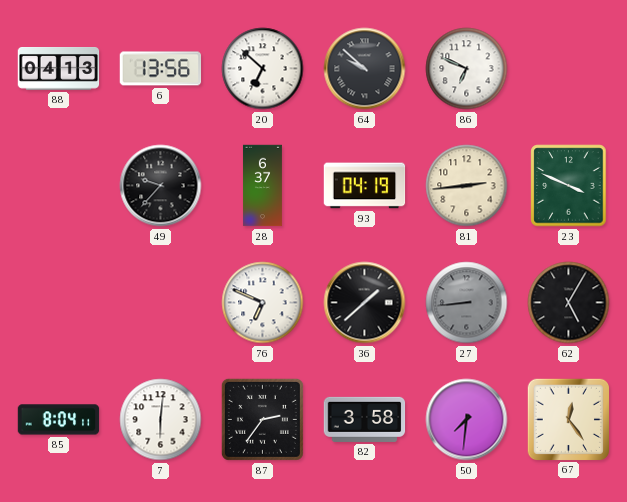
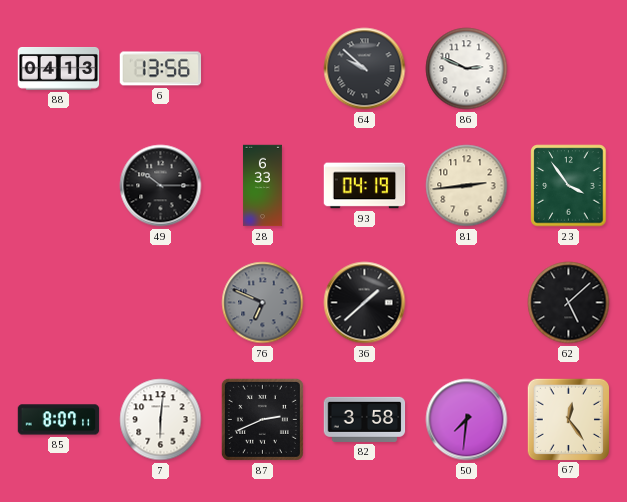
20: 6:52 -> none (263, 69)
86: 6:49 -> 2:49 (467, 69)
49: 9:37 -> 10:15 (161, 186)
28: 6:37 -> 6:33 (262, 186)
23: 3:49 -> 3:54 (569, 186)
76 dial: white -> grey (263, 303)
27: 8:44 -> none (467, 303)
62: 5:05 -> 5:08 (569, 303)
85: 8:04 -> 8:07 (59, 420)
87: 2:36 -> 2:41 (262, 419)
